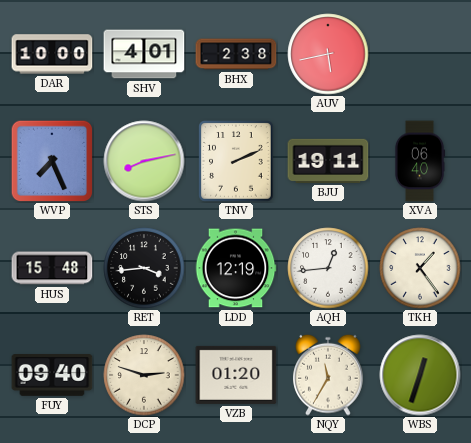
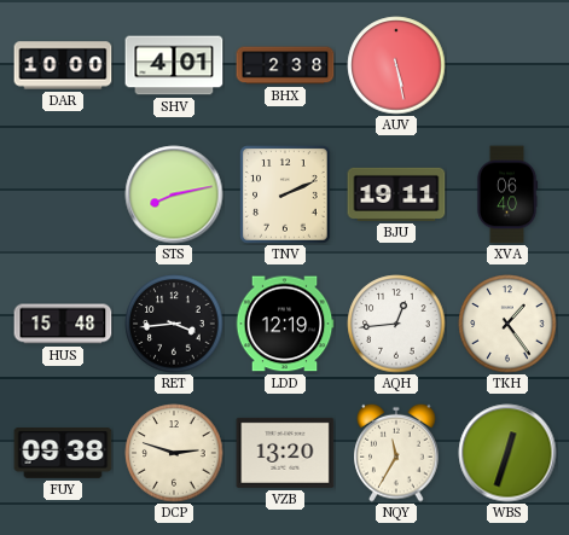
AUV: 5:43 -> 5:28 (396, 65)
WVP: 7:26 -> none (52, 161)
FUY: 09:40 -> 09:38 (63, 453)
VZB: 01:20 -> 13:20 (285, 453)
